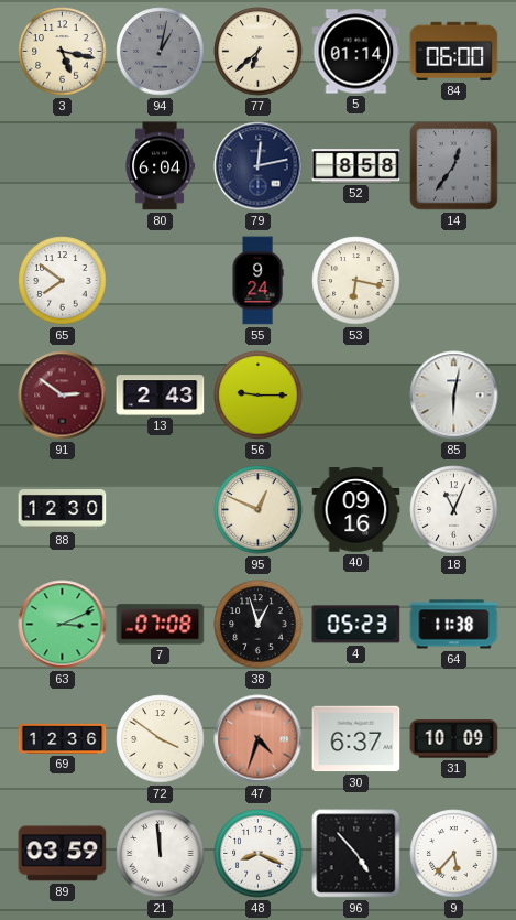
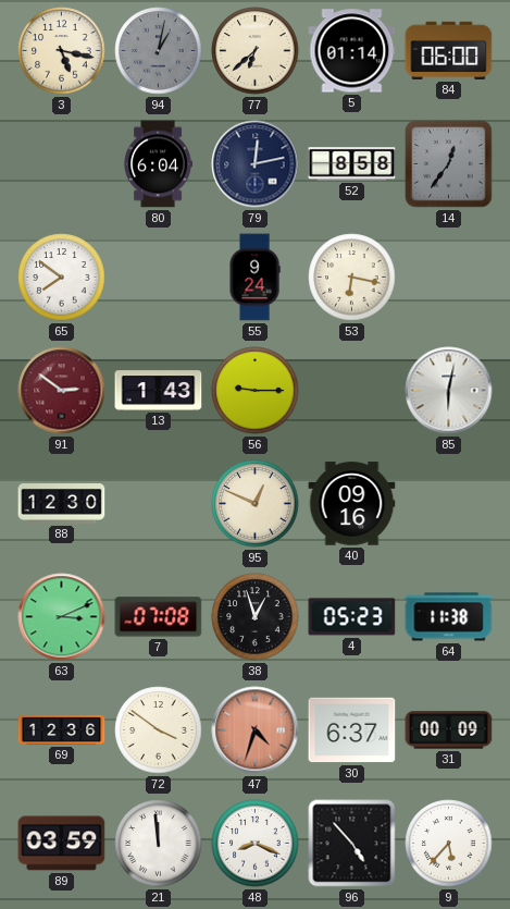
13: 2:43 -> 1:43 (159, 391)
18: 11:04 -> none (454, 510)
31: 10:09 -> 00:09 (449, 730)
